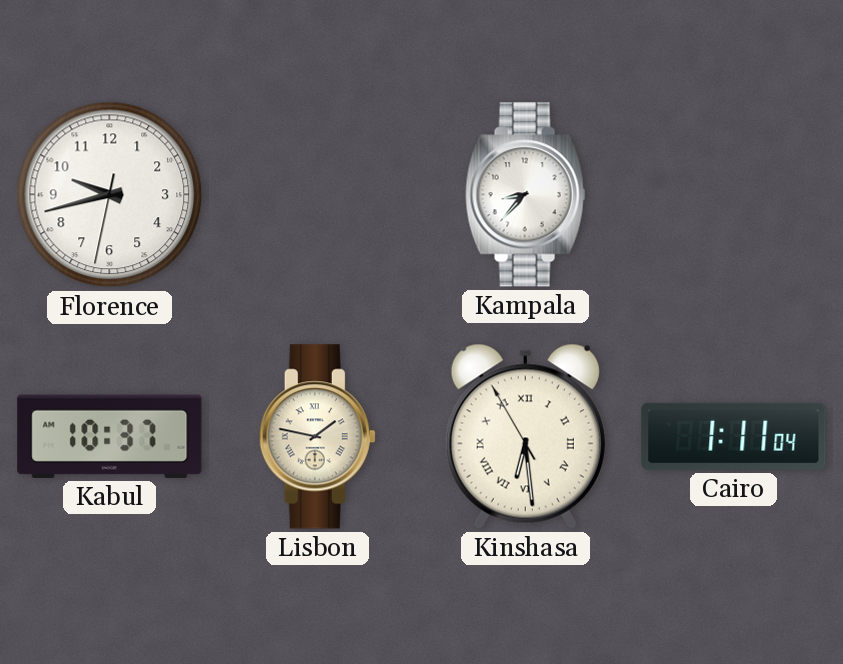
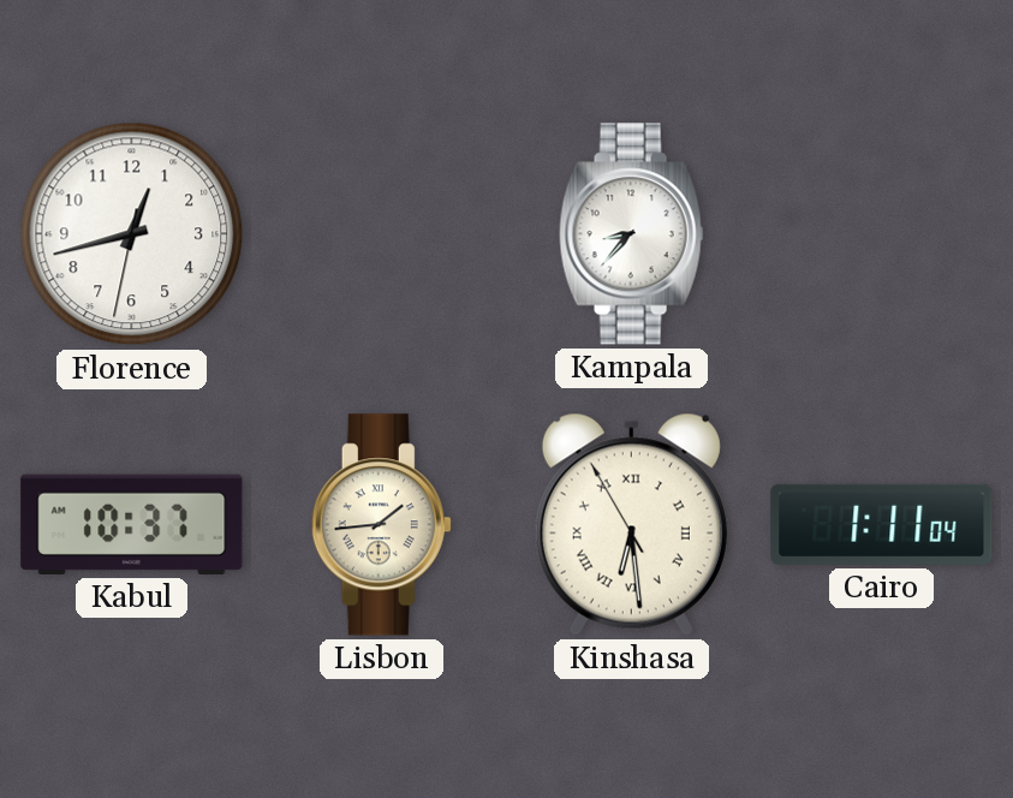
Florence: 9:42 -> 12:42 (132, 234)
Lisbon: 1:47 -> 1:44 (381, 525)
